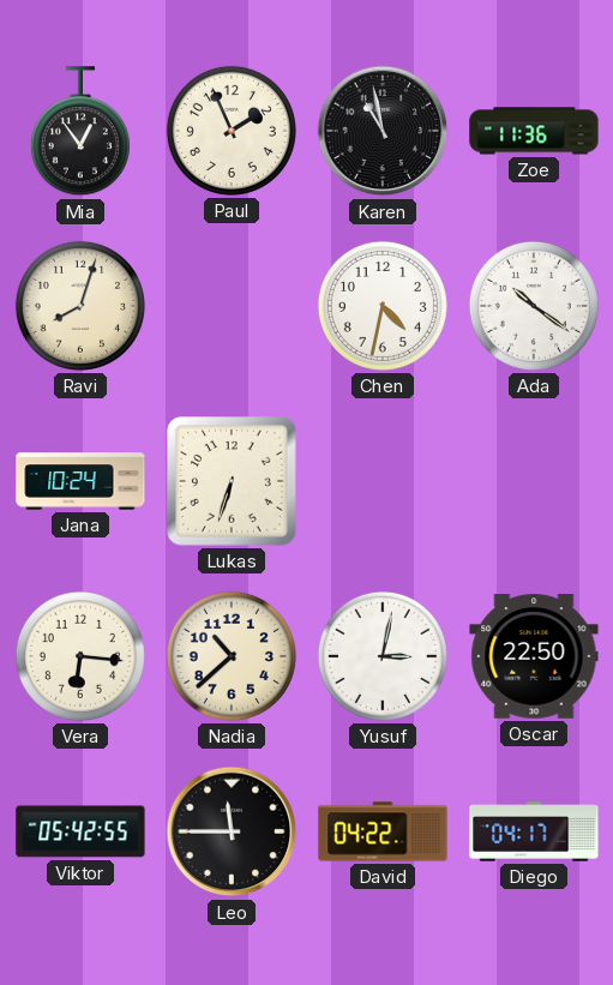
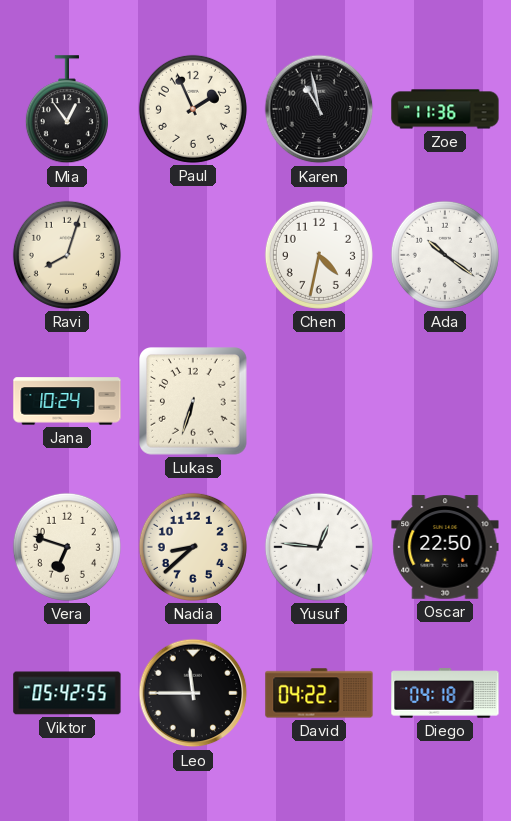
Vera: 6:16 -> 6:48 (67, 547)
Nadia: 10:38 -> 8:38 (193, 547)
Yusuf: 3:02 -> 12:46 (319, 547)
Diego: 04:17 -> 04:18 (445, 693)
